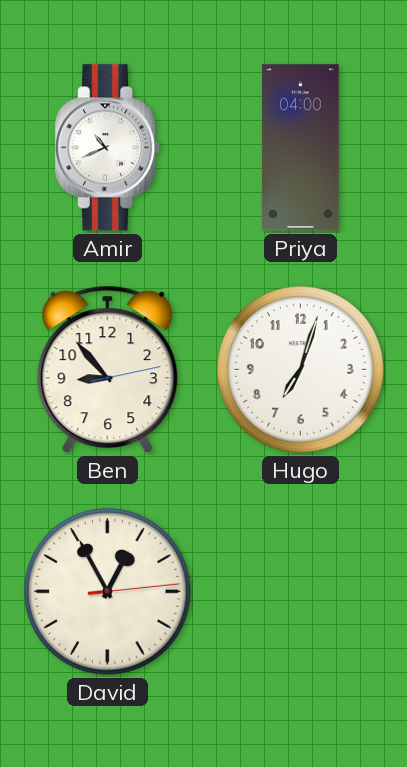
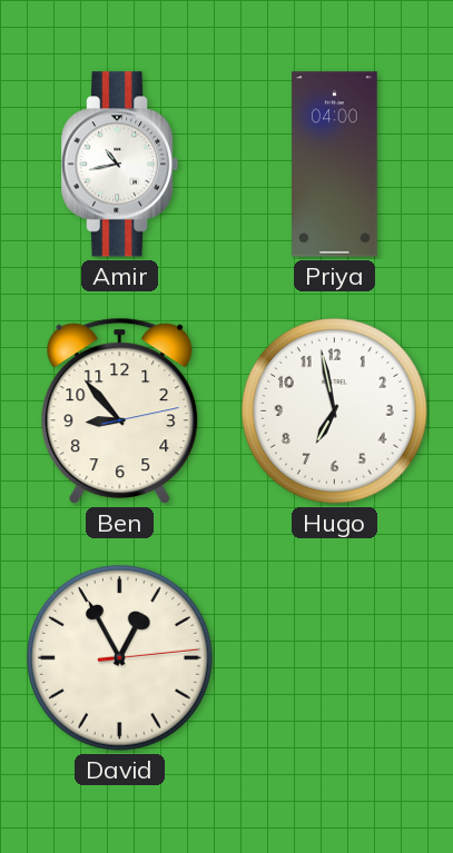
Amir: 10:41 -> 10:43 (121, 165)
Hugo: 7:03 -> 6:58 (335, 411)
